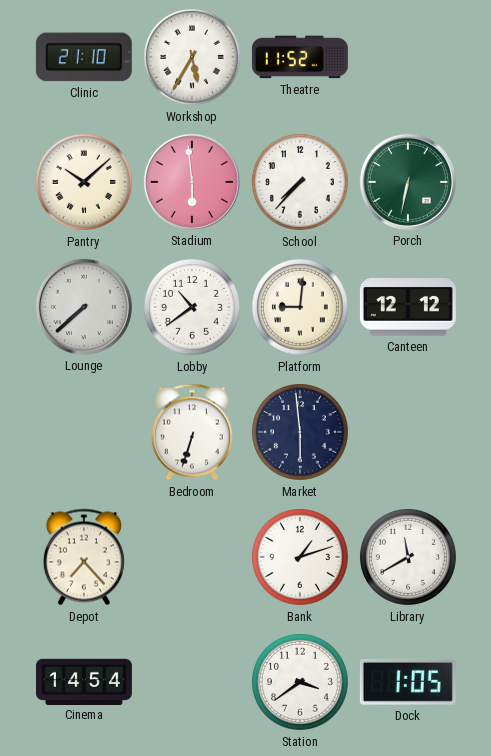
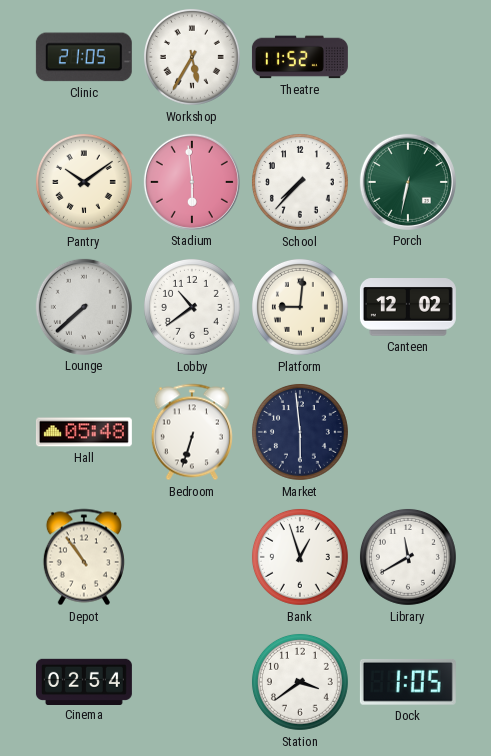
Clinic: 21:10 -> 21:05 (84, 57)
Pantry: 10:08 -> 10:09 (84, 182)
Canteen: 12:12 -> 12:02 (408, 307)
Hall: none -> 05:48 (84, 432)
Depot: 7:23 -> 10:54 (84, 557)
Bank: 1:12 -> 12:57 (300, 557)
Cinema: 14:54 -> 02:54 (84, 681)
